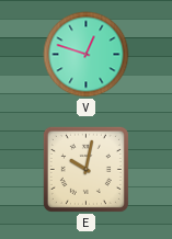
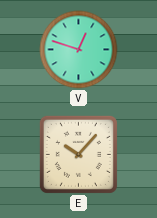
E: 10:02 -> 10:07 (78, 154)
